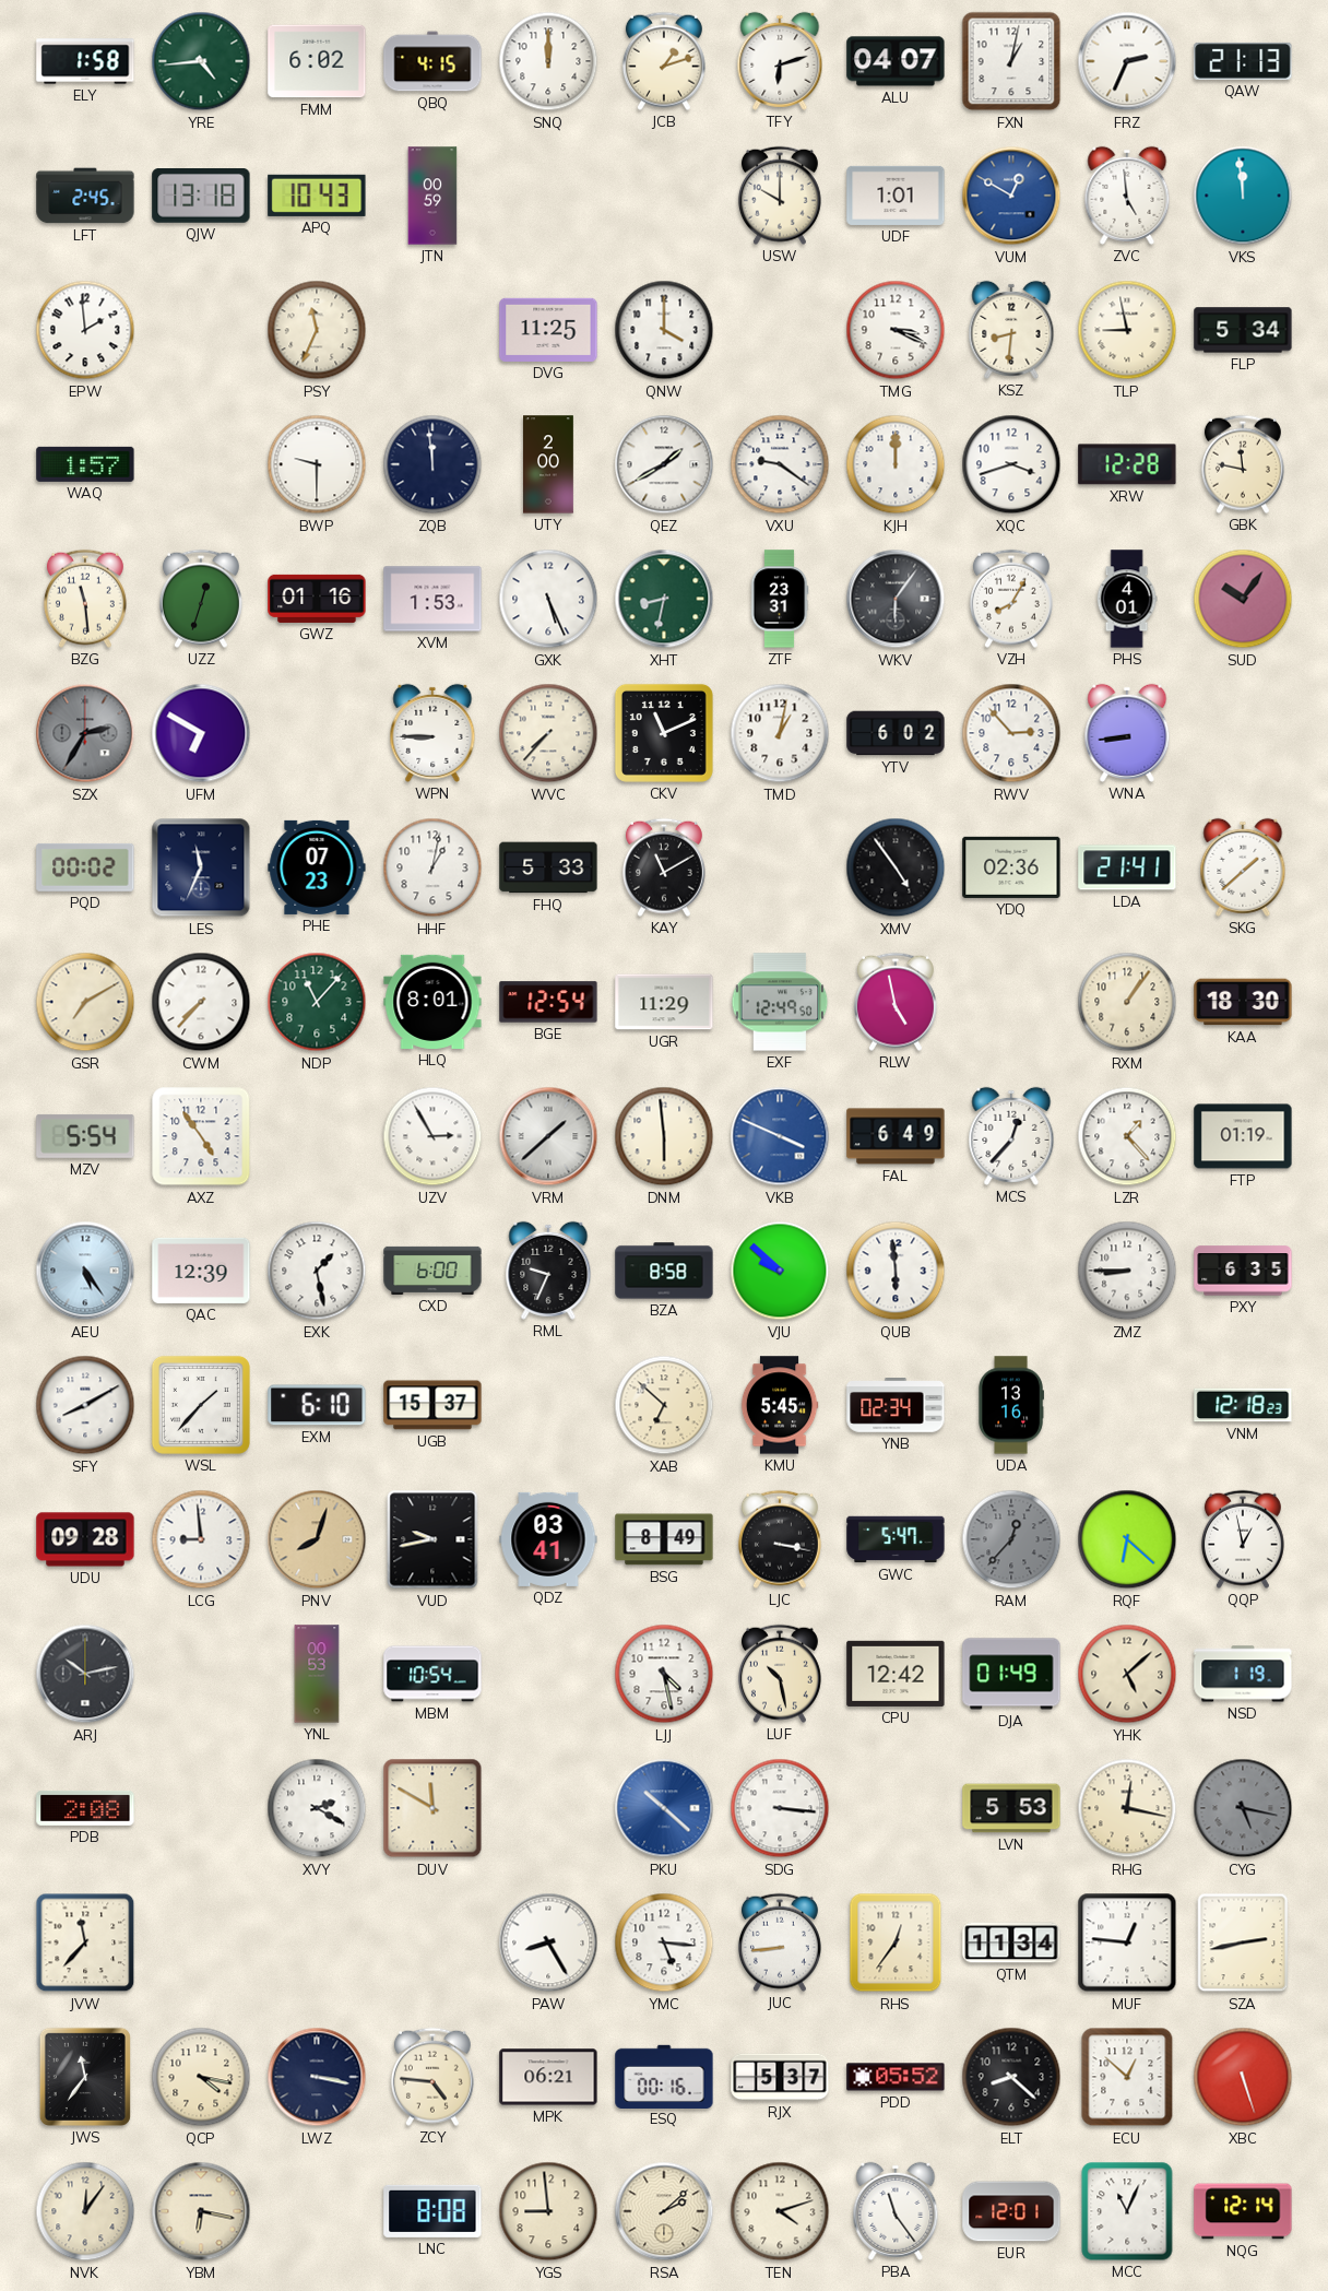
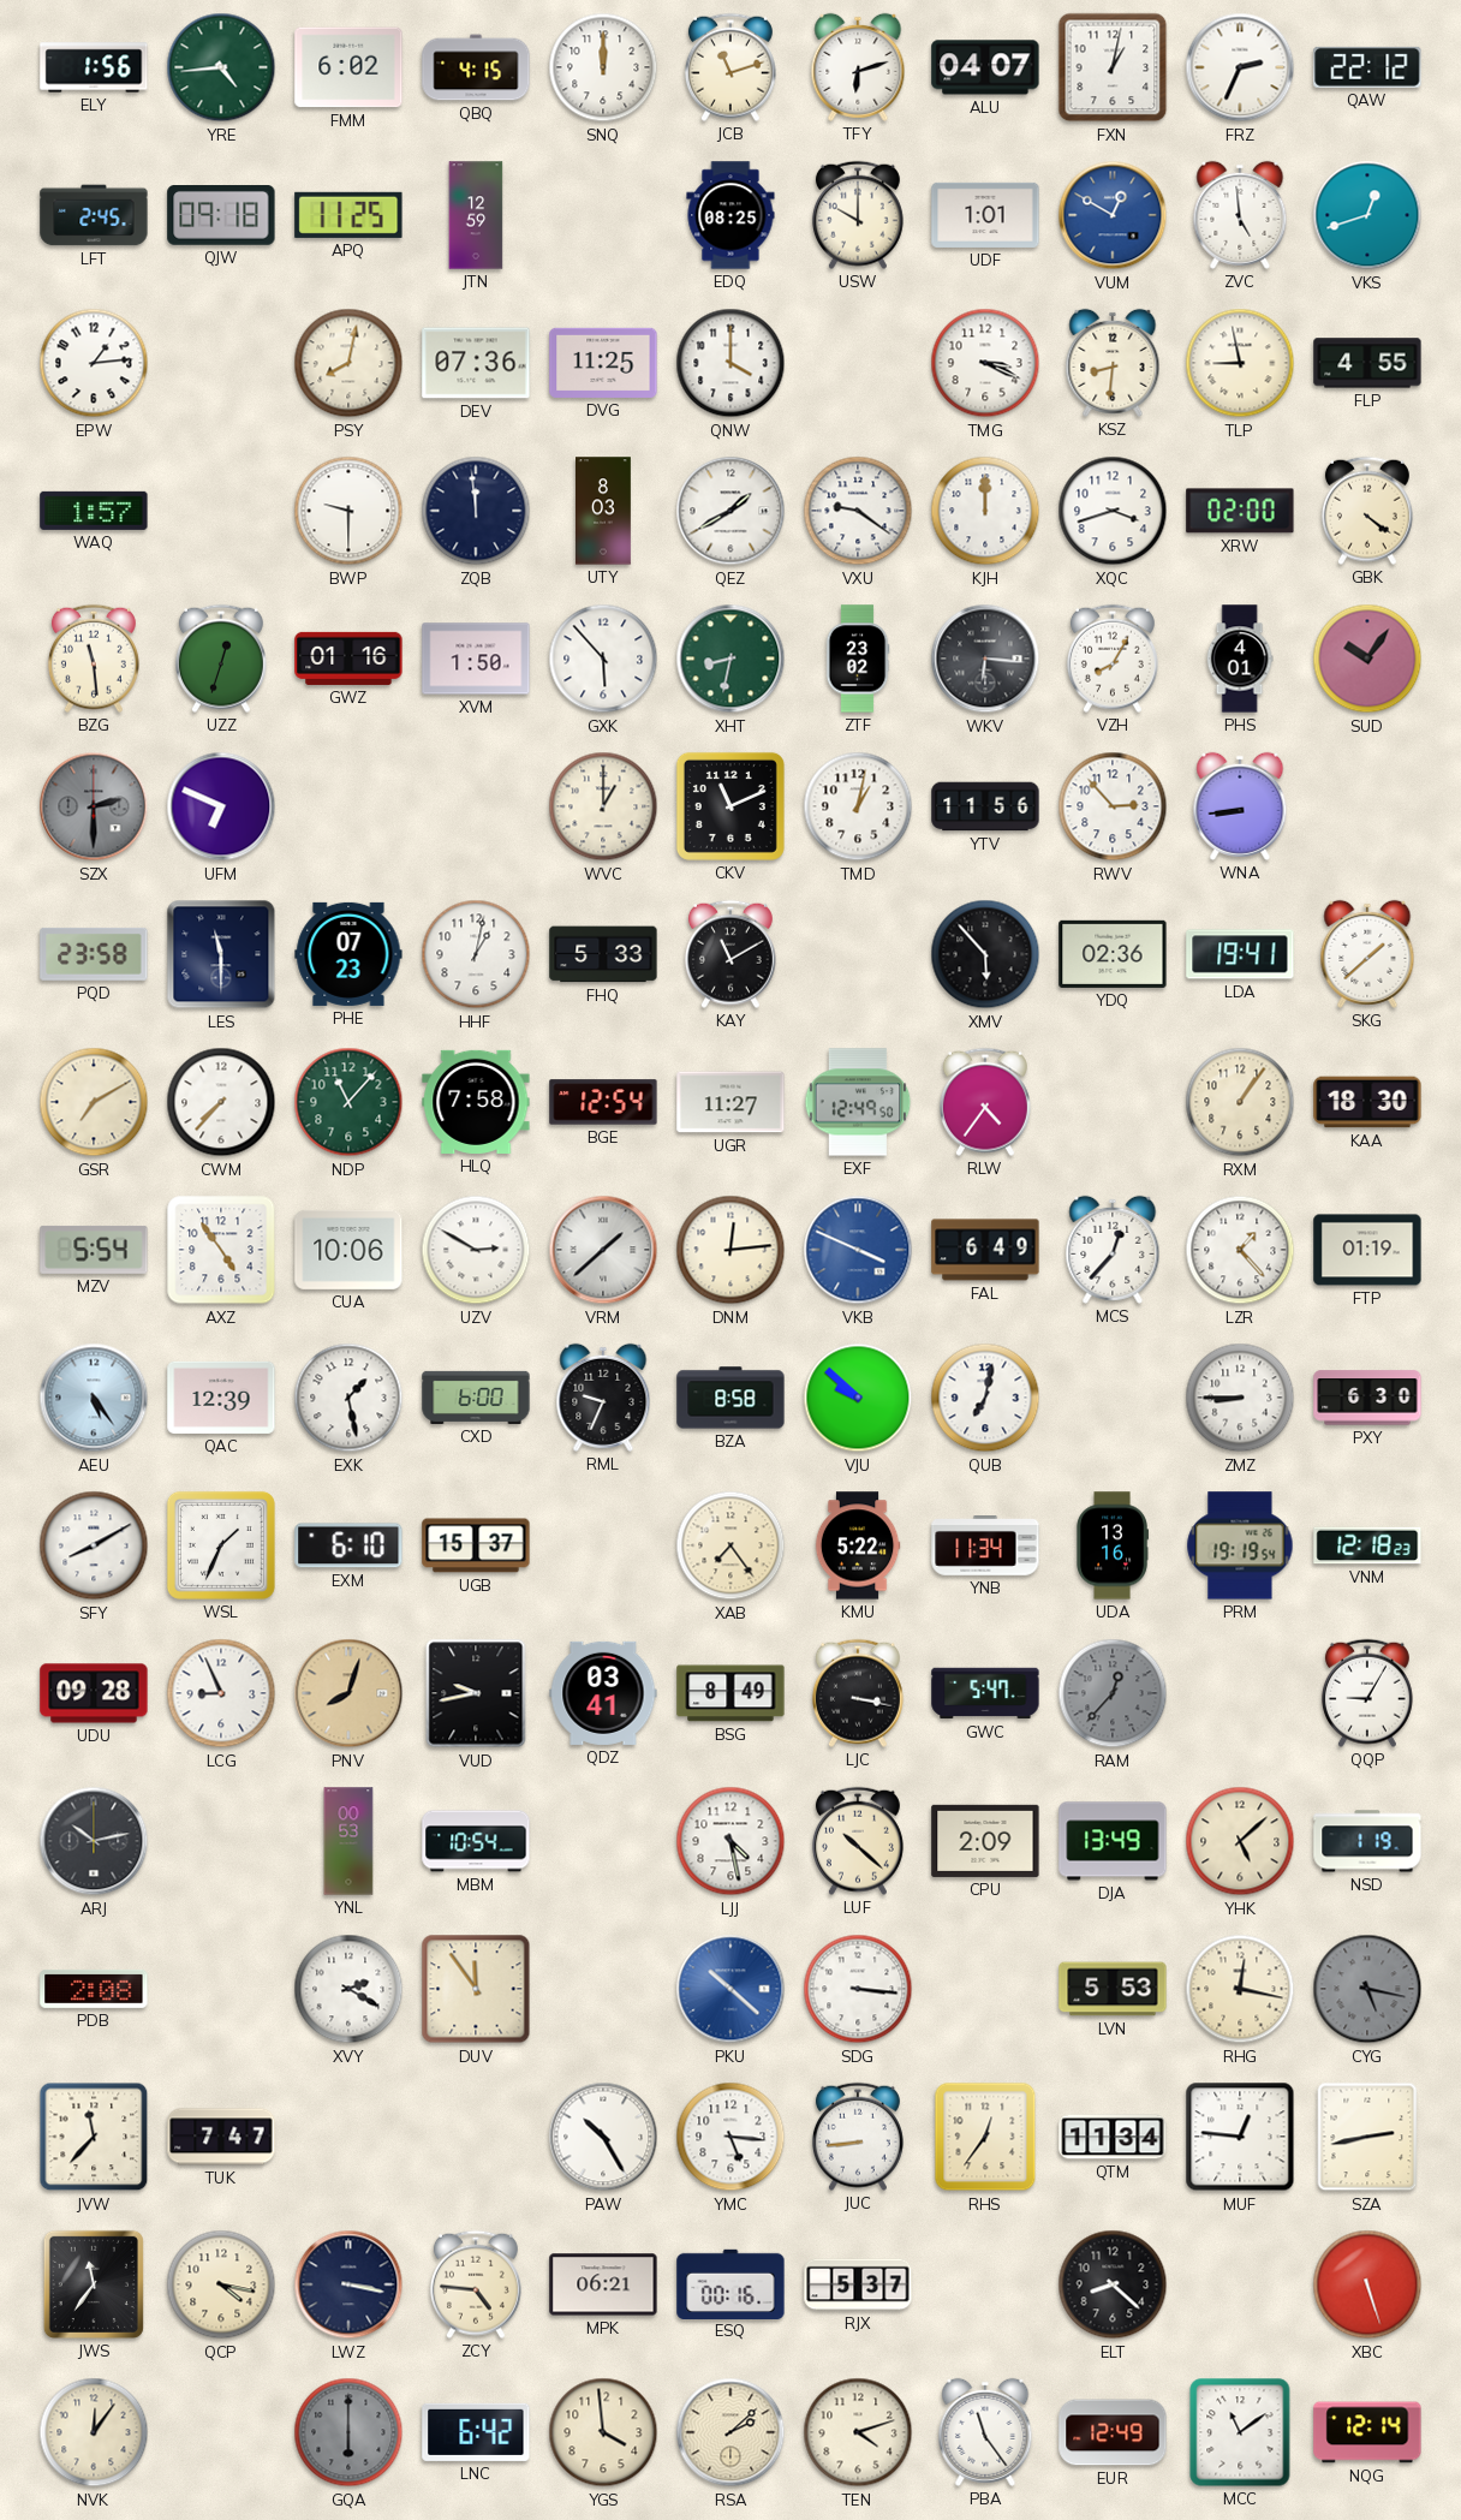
ELY: 1:58 -> 1:56 (94, 67)
JCB: 1:12 -> 11:12 (730, 67)
QAW: 21:13 -> 22:12 (1367, 67)
QJW: 13:18 -> 09:18 (221, 216)
APQ: 10:43 -> 11:25 (348, 215)
JTN: 00:59 -> 12:59 (476, 215)
EDQ: none -> 08:25 (730, 215)
VKS: 11:59 -> 12:42 (1367, 215)
EPW: 1:59 -> 1:14 (94, 363)
PSY: 11:34 -> 8:02 (348, 363)
DEV: none -> 07:36 (476, 363)
FLP: 5:34 -> 4:55 (1367, 363)
UTY: 2:00 -> 8:03 (604, 511)
XRW: 12:28 -> 02:00 (1240, 511)
GBK: 11:47 -> 4:21 (1367, 511)
XVM: 1:53 -> 1:50 (476, 659)
GXK: 5:26 -> 5:53 (603, 659)
ZTF: 23:31 -> 23:02 (858, 659)
WKV: 6:06 -> 6:16 (985, 659)
SZX: 2:35 -> 2:30 (94, 806)
UFM: 6:50 -> 6:49 (221, 806)
WPN: 8:45 -> none (432, 733)
WVC: 7:37 -> 1:00 (603, 806)
YTV: 6:02 -> 11:56 (985, 806)
PQD: 00:02 -> 23:58 (94, 954)
LES: 11:34 -> 11:30 (221, 954)
XMV: 4:54 -> 5:53 (985, 954)
LDA: 21:41 -> 19:41 (1240, 954)
HLQ: 8:01 -> 7:58 (476, 1102)
UGR: 11:29 -> 11:27 (730, 1102)
RLW: 4:58 -> 4:36 (985, 1102)
CUA: none -> 10:06 (348, 1250)
UZV: 2:55 -> 2:50 (476, 1250)
DNM: 5:59 -> 12:14 (730, 1250)
QUB: 5:59 -> 7:02 (985, 1398)
PXY: 6:35 -> 6:30 (1367, 1398)
WSL: 1:37 -> 1:34 (221, 1545)
XAB: 6:52 -> 7:24 (730, 1545)
KMU: 5:45 -> 5:22 (858, 1545)
YNB: 02:34 -> 11:34 (985, 1547)
PRM: none -> 19:19 (1240, 1545)
LCG: 8:59 -> 8:56 (221, 1693)
RQF: 6:22 -> none (1127, 1539)
QQP: 12:58 -> 9:05 (1367, 1693)
LUF: 10:28 -> 10:22 (858, 1841)
CPU: 12:42 -> 2:09 (985, 1841)
DJA: 01:49 -> 13:49 (1113, 1841)
DUV: 11:50 -> 11:54 (476, 1989)
TUK: none -> 7:47 (221, 2137)
PAW: 8:25 -> 10:25 (603, 2137)
PDD: 05:52 -> none (896, 2077)
ECU: 12:52 -> none (1127, 2077)
YBM: 6:17 -> none (201, 2211)
GQA: none -> 6:00 (348, 2432)
LNC: 8:08 -> 6:42 (476, 2432)
YGS: 8:59 -> 3:59 (603, 2432)
EUR: 12:01 -> 12:49 (1113, 2432)
MCC: 11:04 -> 11:09 (1240, 2432)
